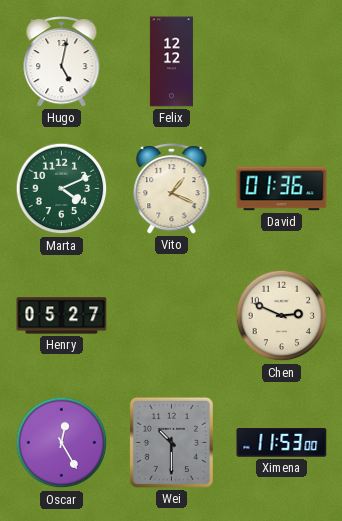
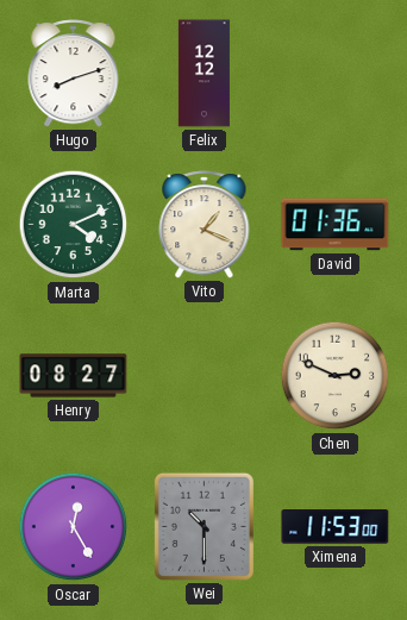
Hugo: 5:02 -> 8:12 (74, 74)
Henry: 05:27 -> 08:27 (74, 376)
